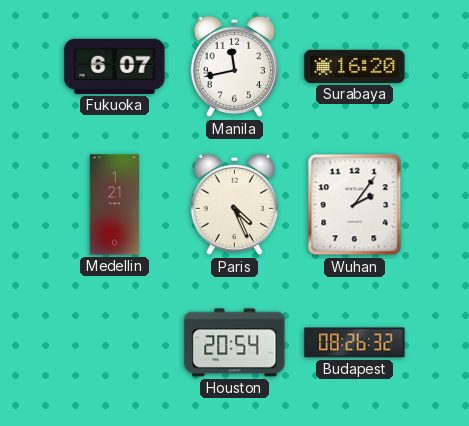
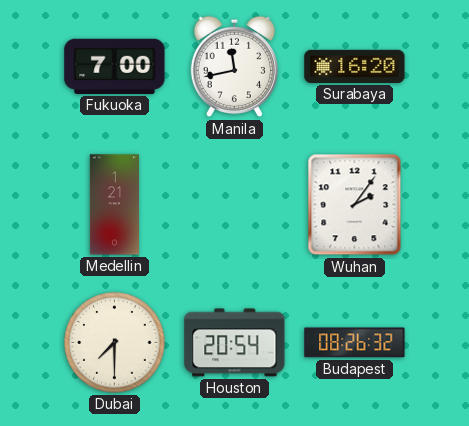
Fukuoka: 6:07 -> 7:00 (115, 66)
Paris: 4:26 -> none (234, 205)
Dubai: none -> 7:30 (115, 343)
